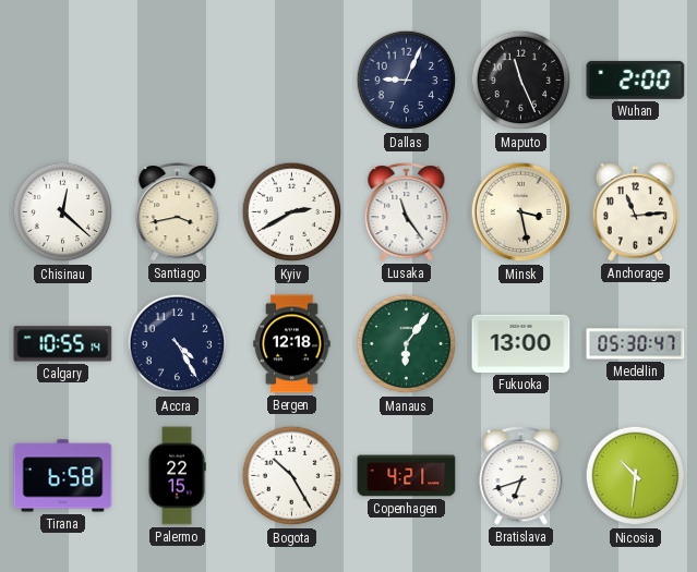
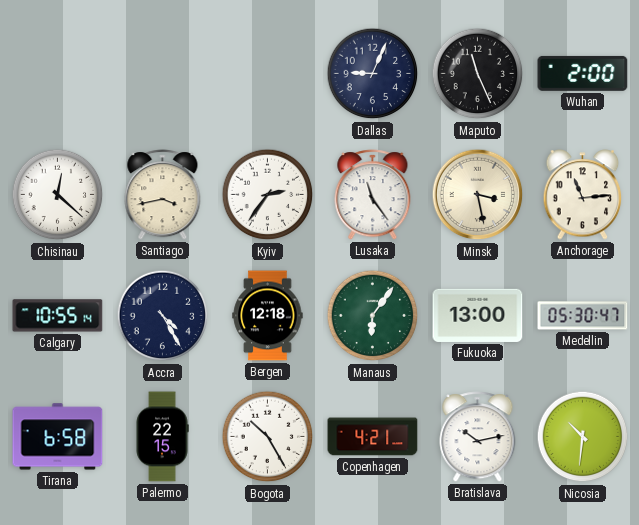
Kyiv: 2:40 -> 2:36 (268, 195)
Bratislava: 6:42 -> 10:13 (478, 437)
